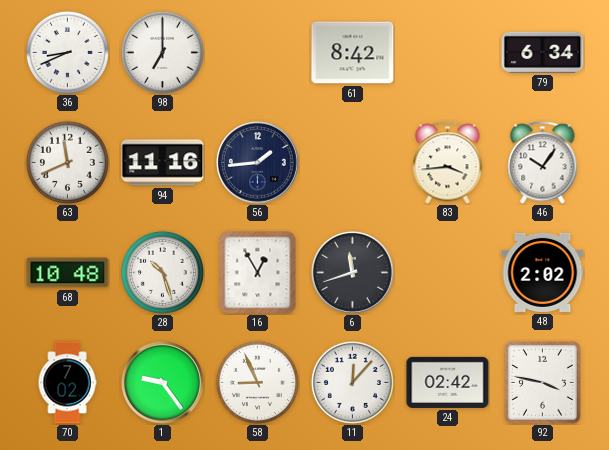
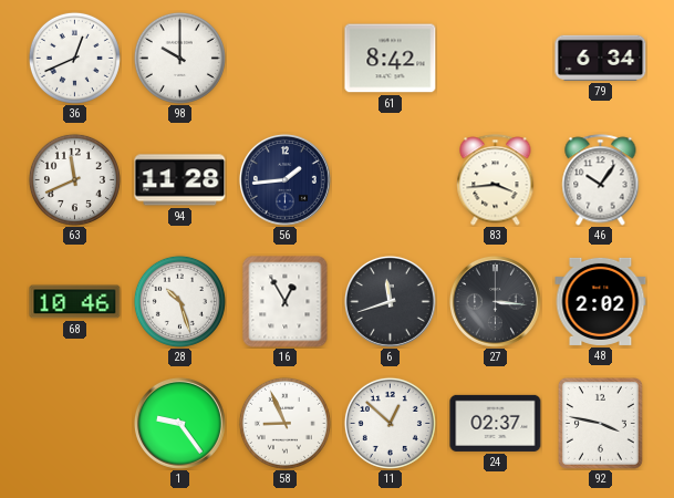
36: 8:41 -> 12:41 (74, 58)
98: 7:00 -> 10:00 (179, 58)
94: 11:16 -> 11:28 (180, 180)
68: 10:48 -> 10:46 (75, 302)
27: none -> 3:16 (495, 301)
70: 7:02 -> none (67, 383)
11: 12:07 -> 12:52 (390, 423)
24: 02:42 -> 02:37 (496, 423)
